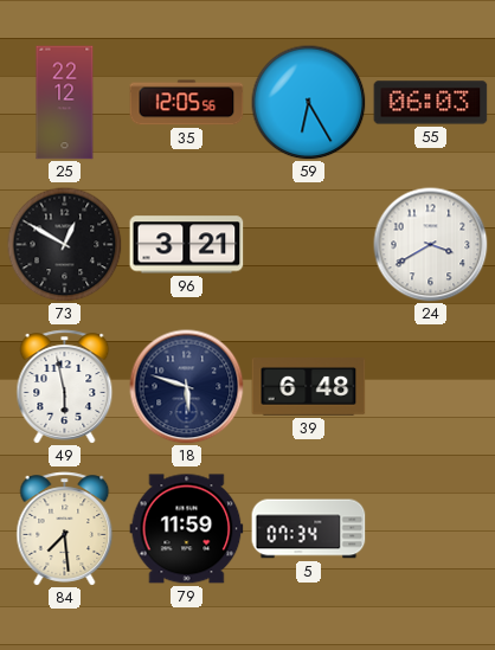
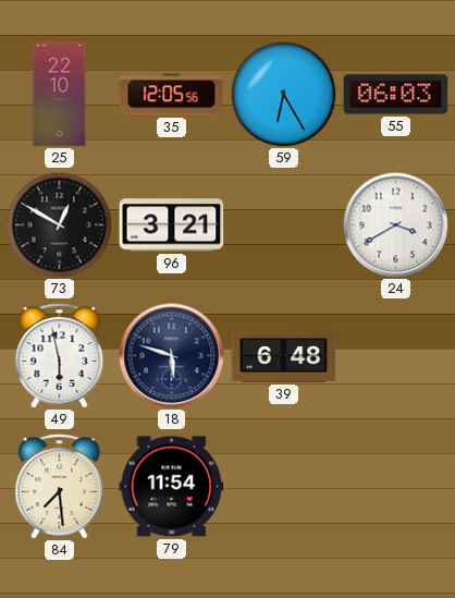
25: 22:12 -> 22:10 (60, 95)
79: 11:59 -> 11:54 (172, 487)
5: 07:34 -> none (309, 529)
